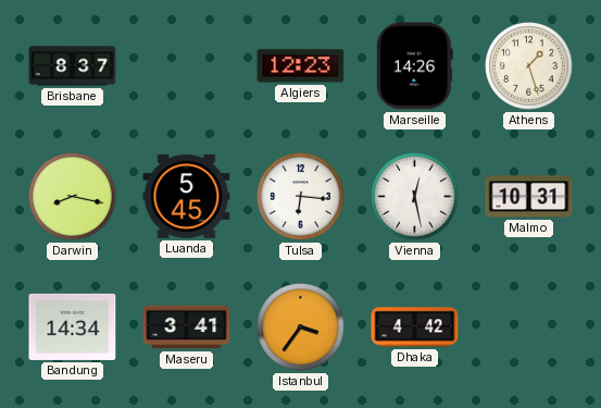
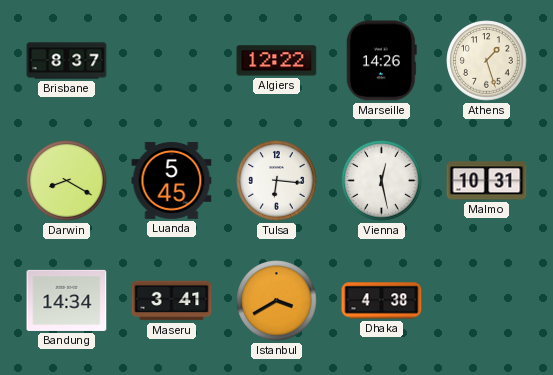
Algiers: 12:23 -> 12:22 (277, 61)
Darwin: 8:17 -> 8:20 (67, 181)
Istanbul: 3:36 -> 3:40 (277, 301)
Dhaka: 4:42 -> 4:38 (382, 301)
